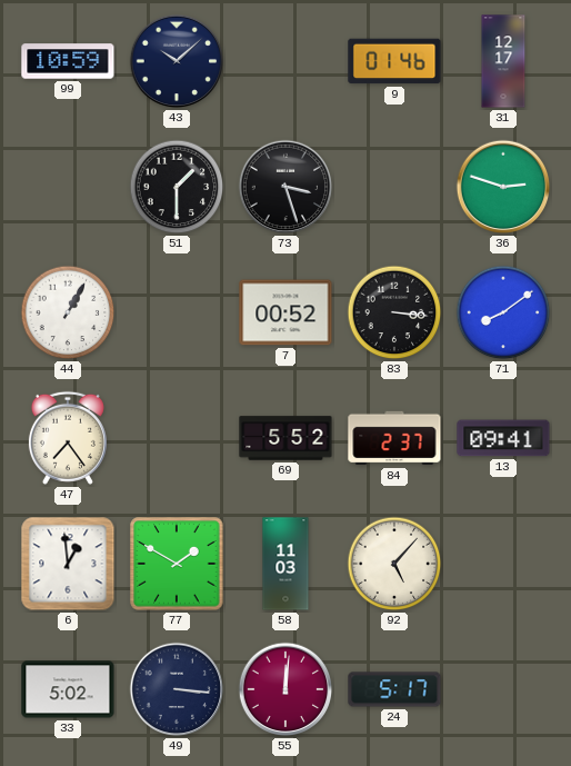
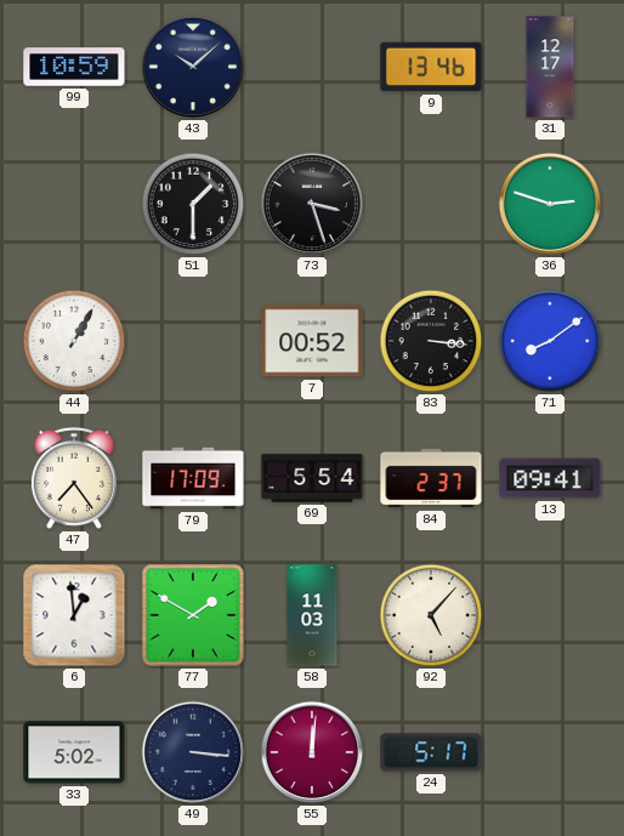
9: 01:46 -> 13:46 (431, 67)
79: none -> 17:09 (193, 478)
69: 5:52 -> 5:54 (312, 478)
